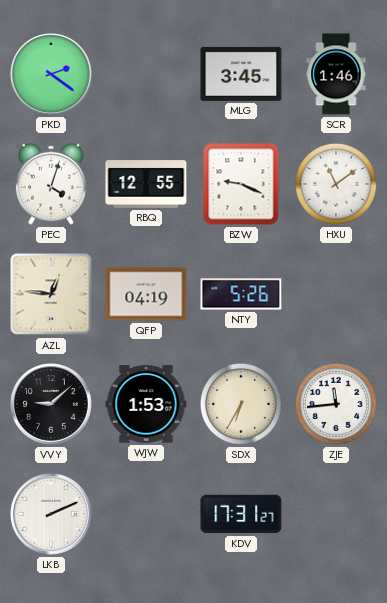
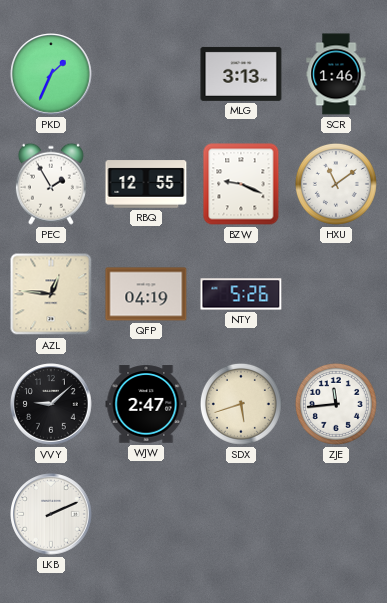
PKD: 2:21 -> 1:34 (51, 74)
MLG: 3:45 -> 3:13 (241, 74)
PEC: 4:03 -> 1:55 (51, 184)
WJW: 1:53 -> 2:47 (146, 404)
SDX: 6:35 -> 5:42 (241, 404)
KDV: 17:31 -> none (241, 514)
